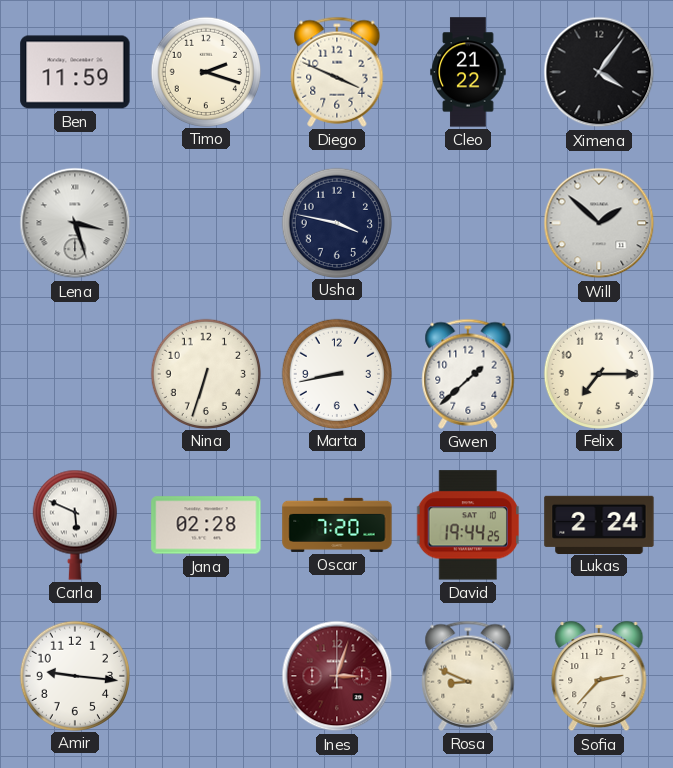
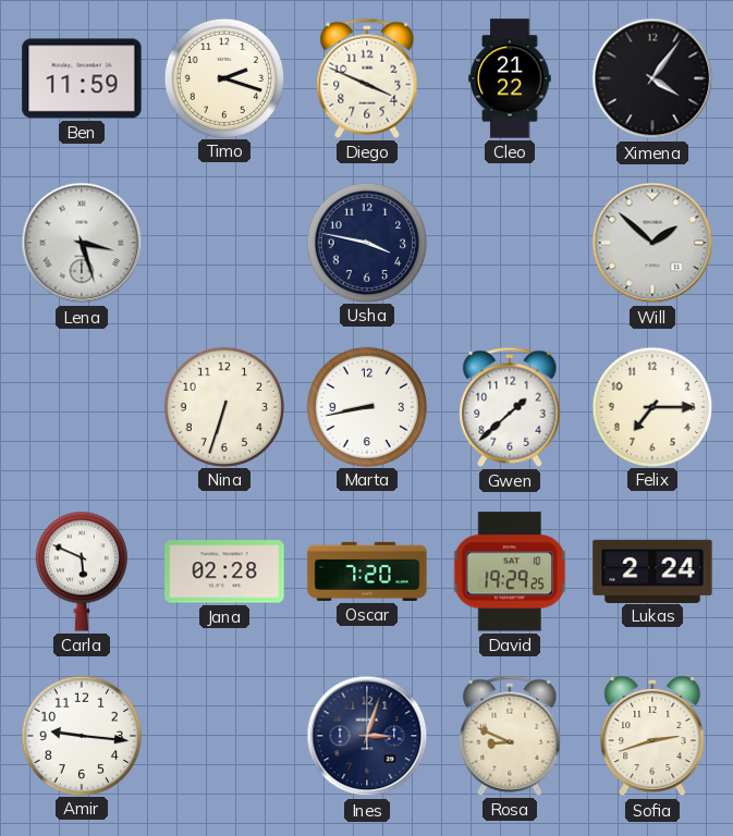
David: 19:44 -> 19:29 (510, 571)
Ines dial: burgundy -> navy (367, 736)
Sofia: 2:37 -> 2:42 (652, 736)
